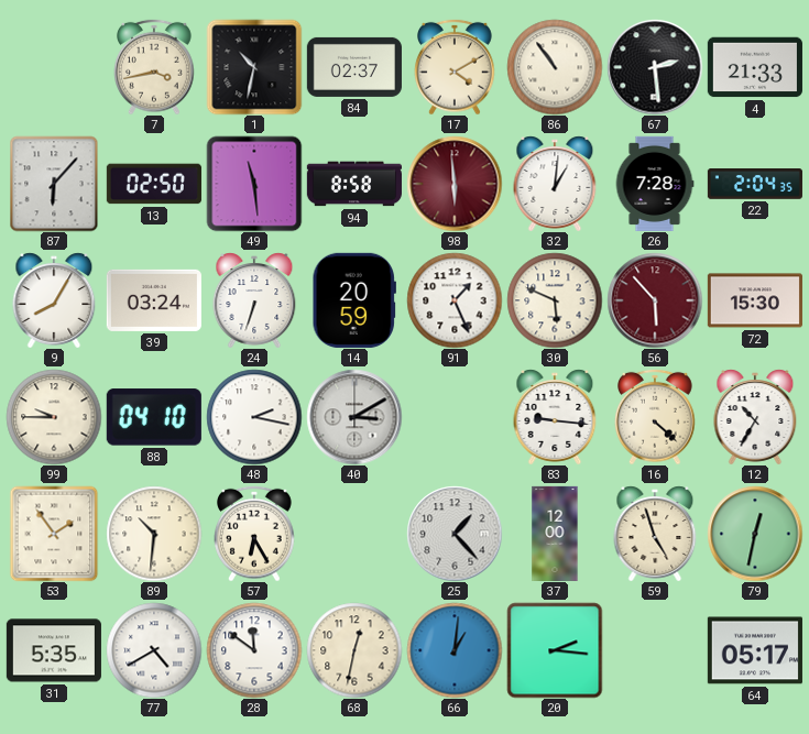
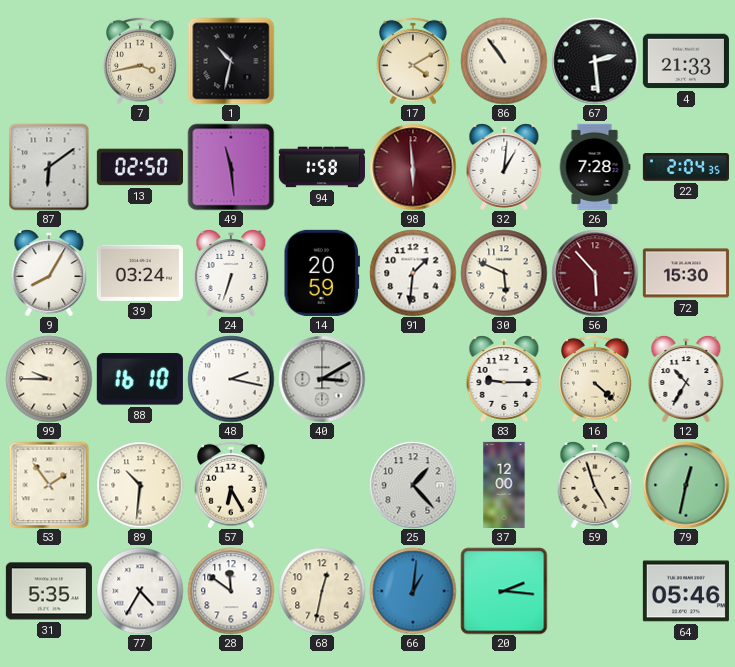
84: 02:37 -> none (354, 67)
87: 6:07 -> 6:09 (49, 167)
94: 8:58 -> 1:58 (322, 167)
91: 1:26 -> 1:31 (413, 273)
88: 04:10 -> 16:10 (140, 379)
83: 9:16 -> 9:15 (504, 379)
77: 4:40 -> 4:35 (140, 591)
64: 05:17 -> 05:46 (686, 591)
